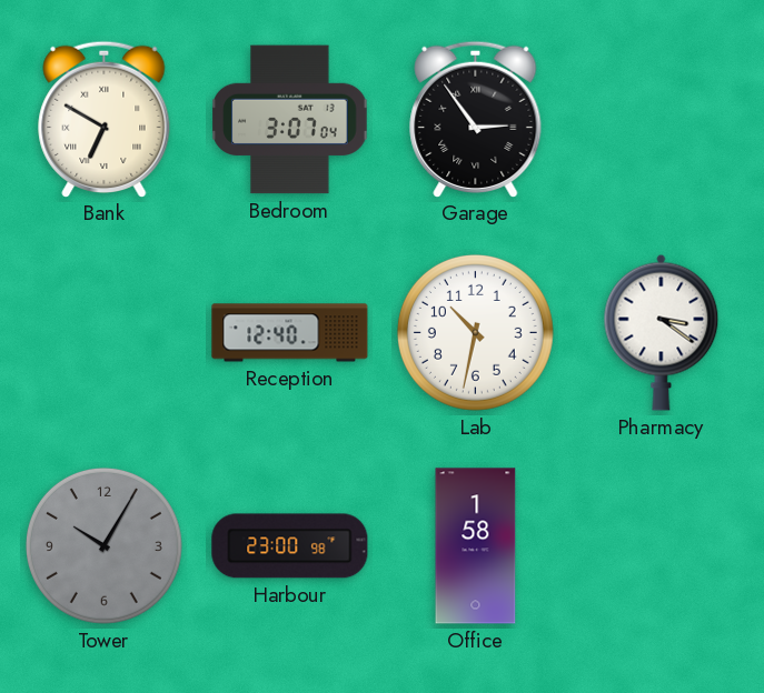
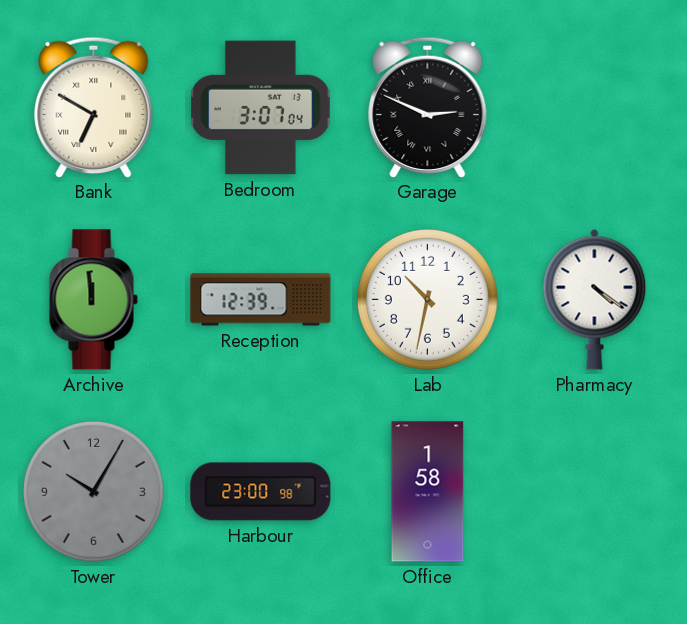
Garage: 2:54 -> 2:49 (428, 107)
Archive: none -> 11:59 (93, 300)
Reception: 12:40 -> 12:39 (261, 300)
Pharmacy: 3:21 -> 4:21 (595, 299)
